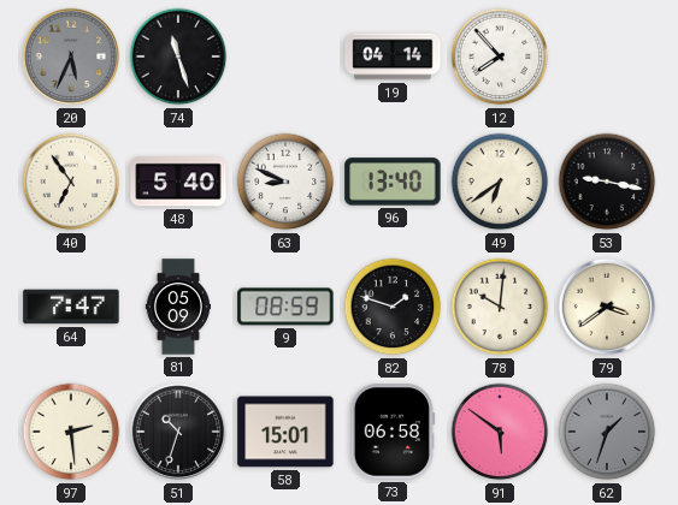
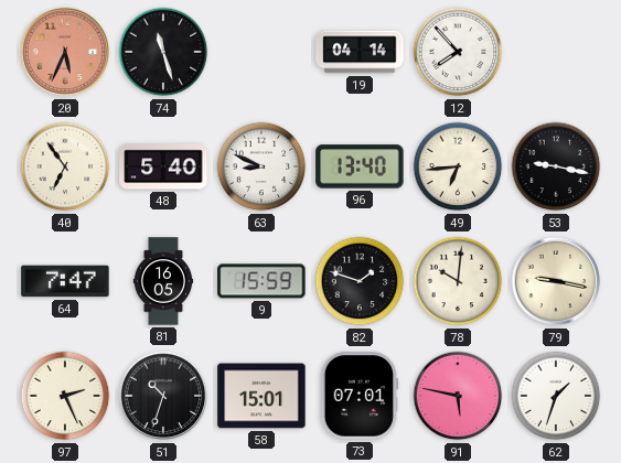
20 dial: grey -> salmon (65, 52)
49: 6:39 -> 6:44 (458, 166)
81: 05:09 -> 16:05 (163, 281)
9: 08:59 -> 15:59 (261, 281)
79: 3:39 -> 9:17 (556, 281)
97: 2:29 -> 2:26 (65, 396)
73: 06:58 -> 07:01 (358, 396)
91: 5:51 -> 5:47 (458, 396)
62 dial: grey -> white (556, 396)
